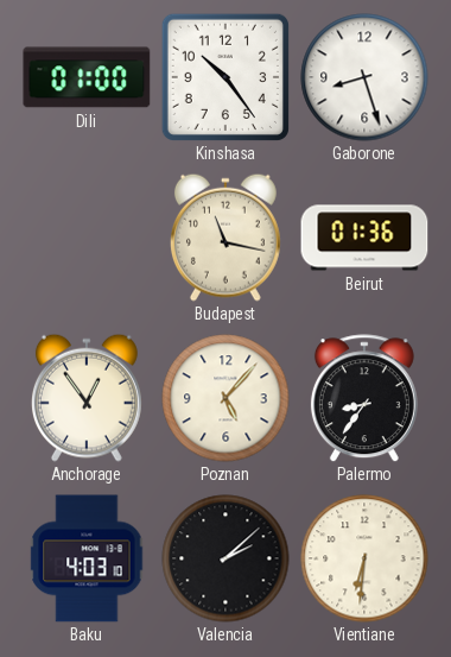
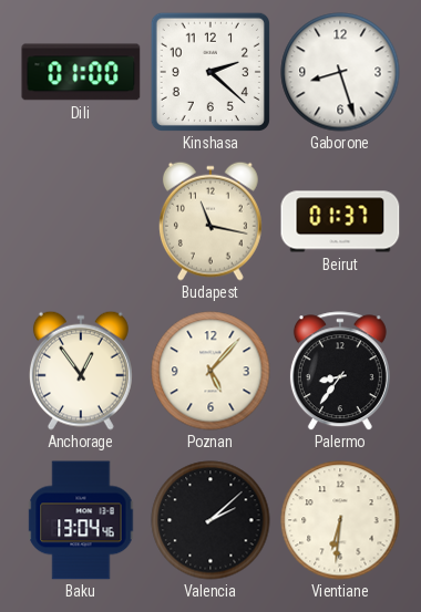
Kinshasa: 10:24 -> 2:22 (210, 72)
Beirut: 01:36 -> 01:37 (340, 221)
Baku: 4:03 -> 13:04 (81, 520)
